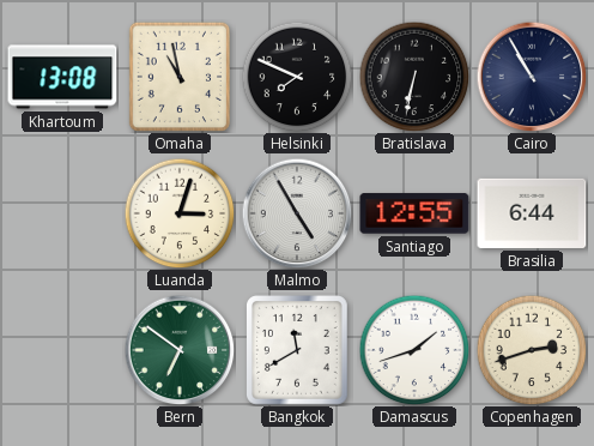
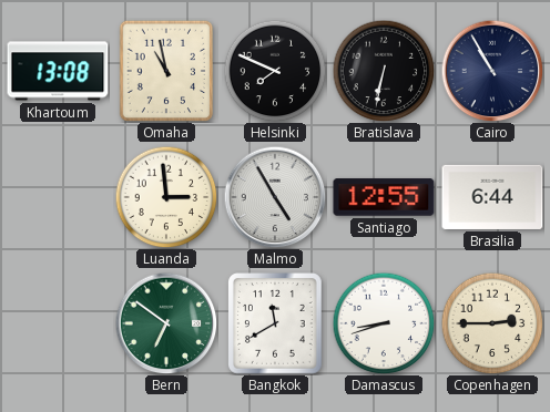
Luanda: 3:03 -> 2:59 (166, 197)
Damascus: 1:42 -> 8:42 (384, 323)
Copenhagen: 2:42 -> 2:45 (492, 323)
